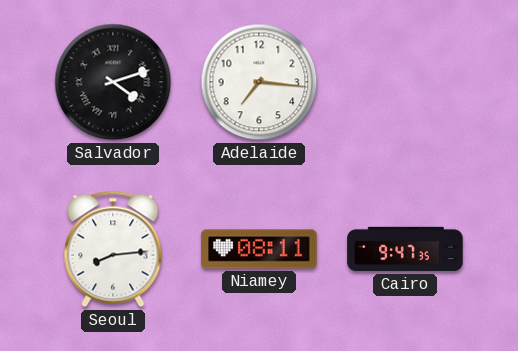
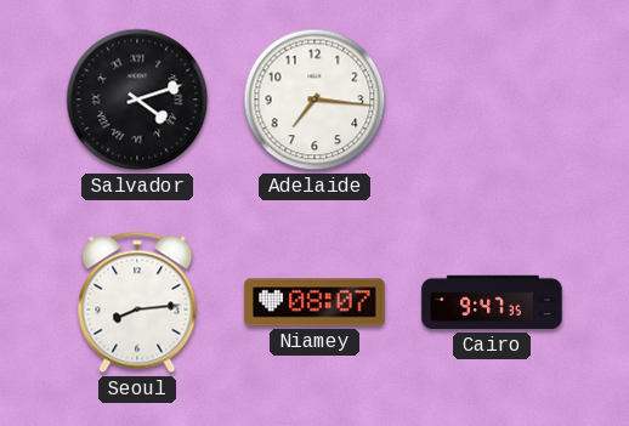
Niamey: 08:11 -> 08:07 (314, 302)
